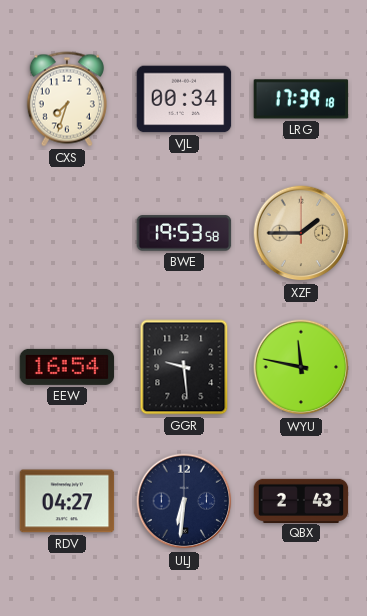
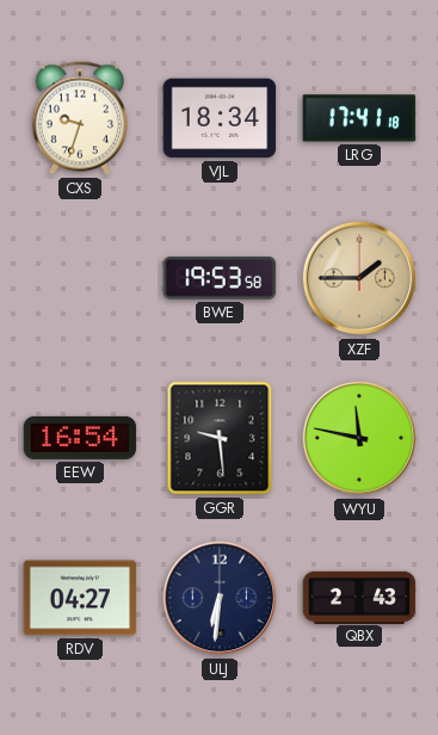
CXS: 7:33 -> 9:33 (80, 118)
VJL: 00:34 -> 18:34 (220, 118)
LRG: 17:39 -> 17:41 (359, 118)
